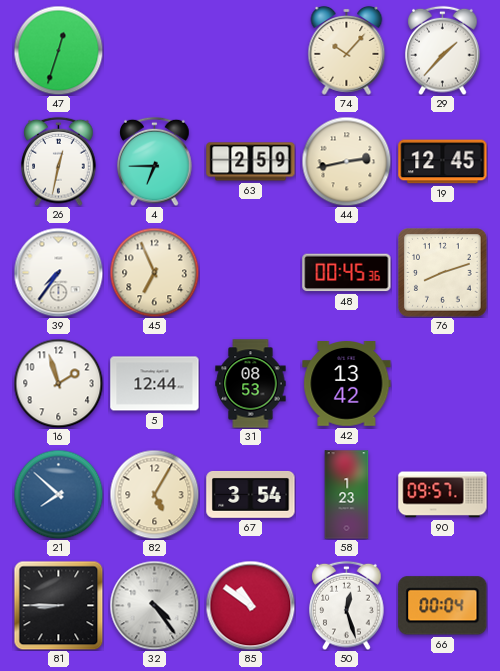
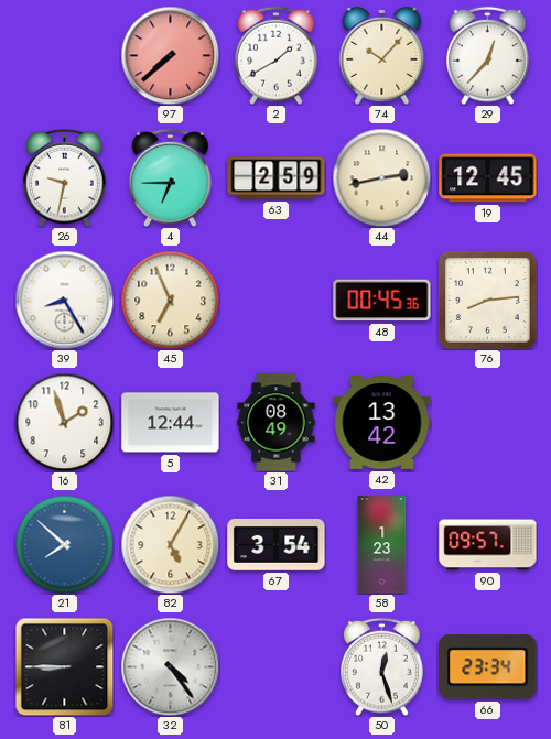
47: 12:33 -> none (58, 50)
97: none -> 7:38 (170, 55)
2: none -> 1:40 (277, 55)
29: 1:37 -> 12:37 (488, 55)
26: 12:32 -> 9:32 (65, 177)
39: 7:36 -> 8:25 (64, 300)
76: 8:12 -> 8:14 (488, 301)
31: 08:53 -> 08:49 (277, 423)
85: 10:51 -> none (250, 605)
66: 00:04 -> 23:34 (488, 667)
